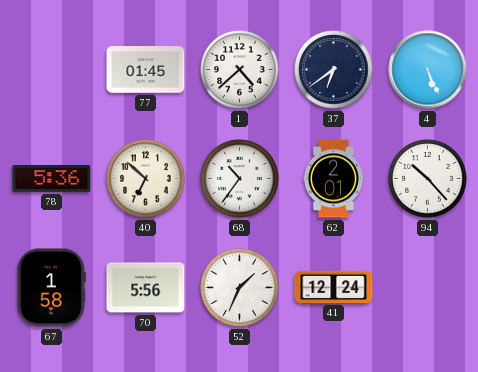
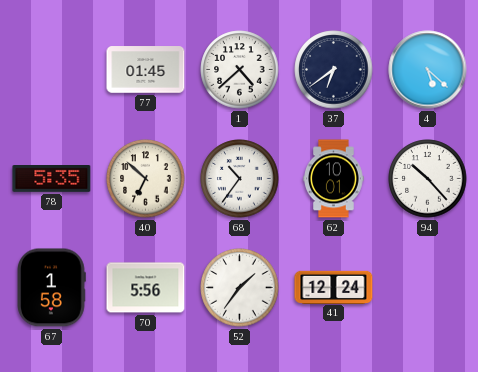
4: 5:26 -> 5:22 (428, 70)
78: 5:36 -> 5:35 (52, 179)
62: 2:01 -> 10:01 (334, 179)
52: 1:34 -> 1:36 (240, 288)
